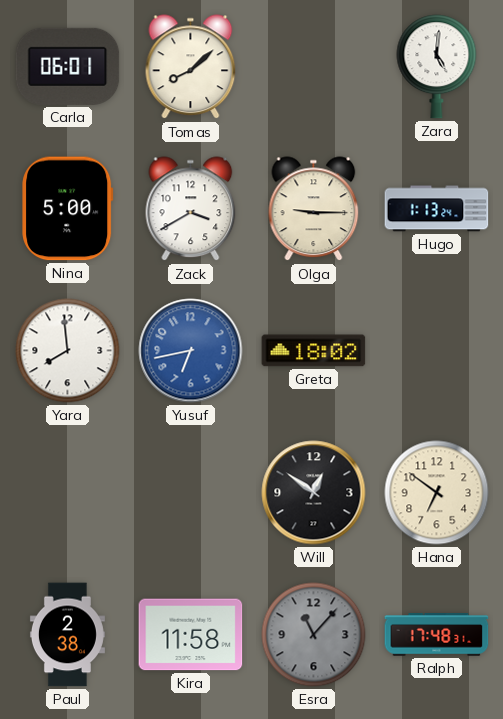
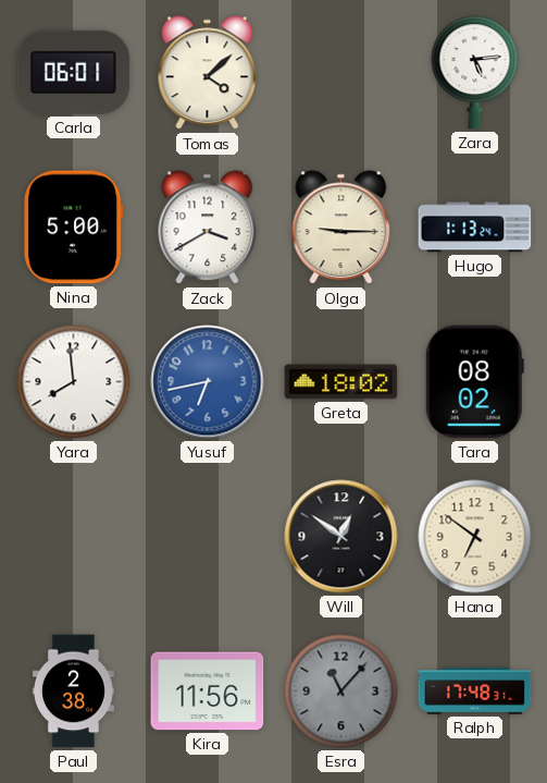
Tomas: 8:08 -> 4:08 (208, 73)
Zara: 5:01 -> 5:14 (475, 73)
Tara: none -> 08:02 (474, 382)
Kira: 11:58 -> 11:56 (208, 692)
